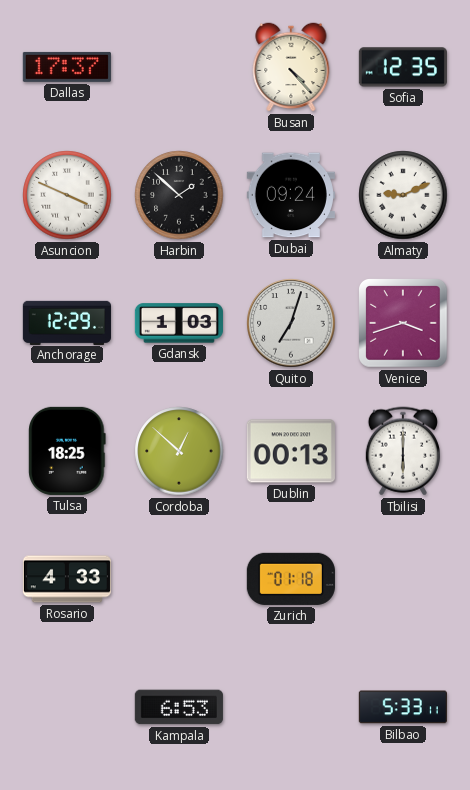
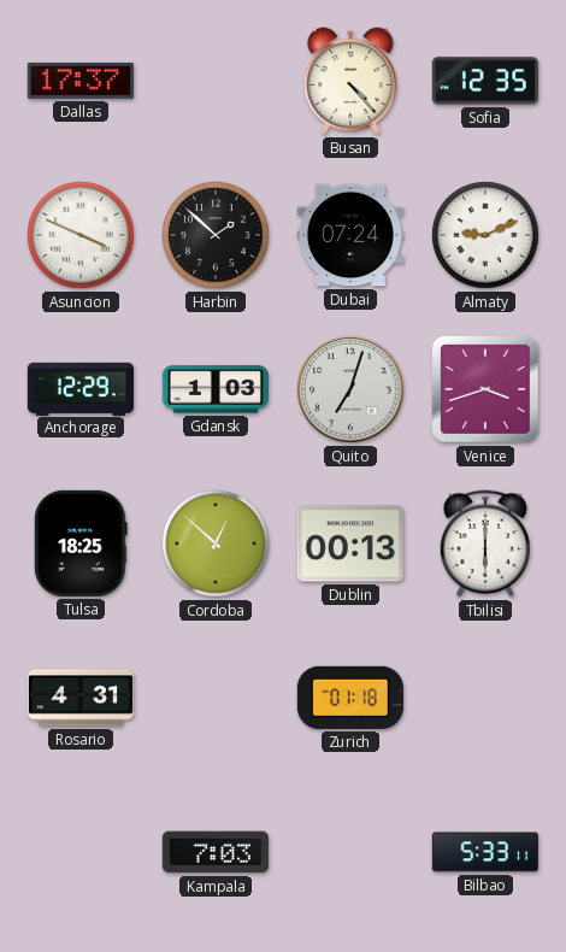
Dubai: 09:24 -> 07:24 (350, 235)
Rosario: 4:33 -> 4:31 (81, 698)
Kampala: 6:53 -> 7:03 (216, 852)
